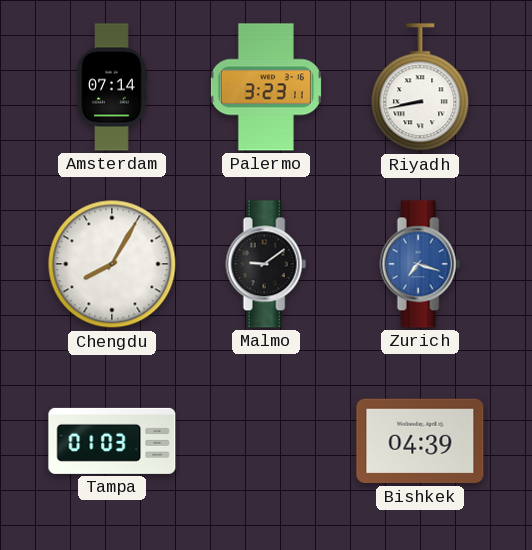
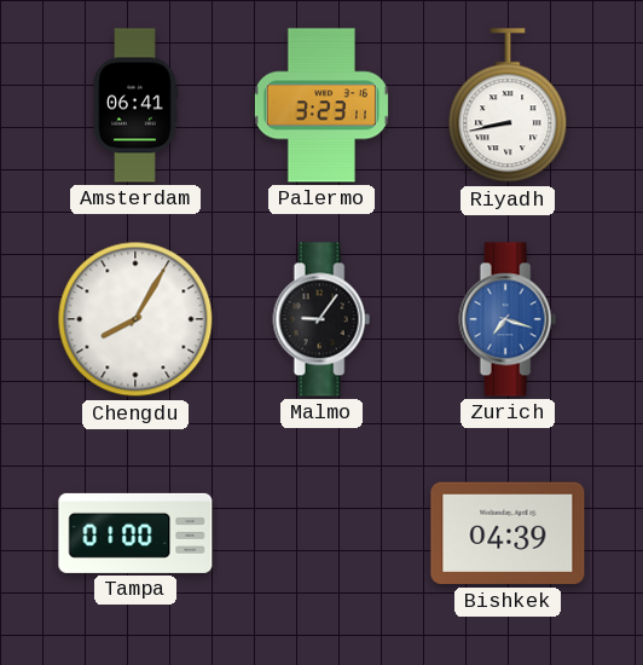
Amsterdam: 07:14 -> 06:41 (135, 105)
Malmo: 9:09 -> 9:06 (321, 319)
Tampa: 01:03 -> 01:00 (135, 533)
